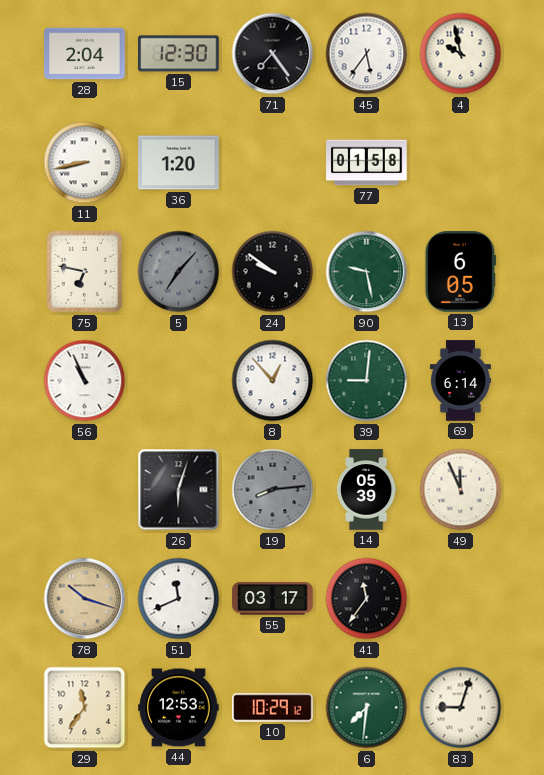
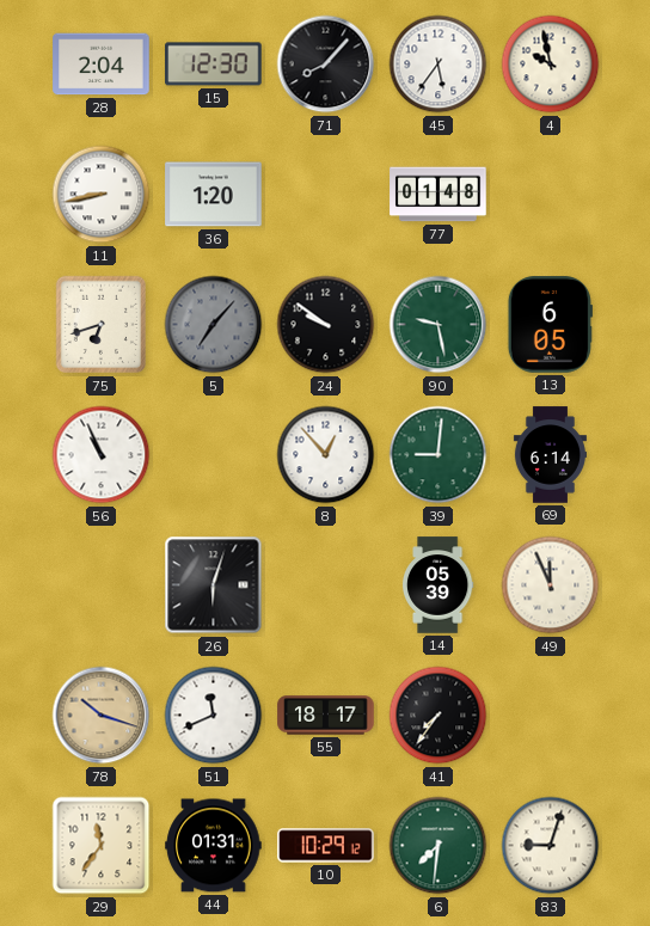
71: 7:24 -> 8:07 (326, 65)
77: 01:58 -> 01:48 (439, 195)
75: 6:47 -> 6:42 (102, 325)
19: 8:14 -> none (273, 490)
55: 03:17 -> 18:17 (326, 716)
41: 11:36 -> 7:36 (439, 716)
44: 12:53 -> 01:31 (214, 846)
